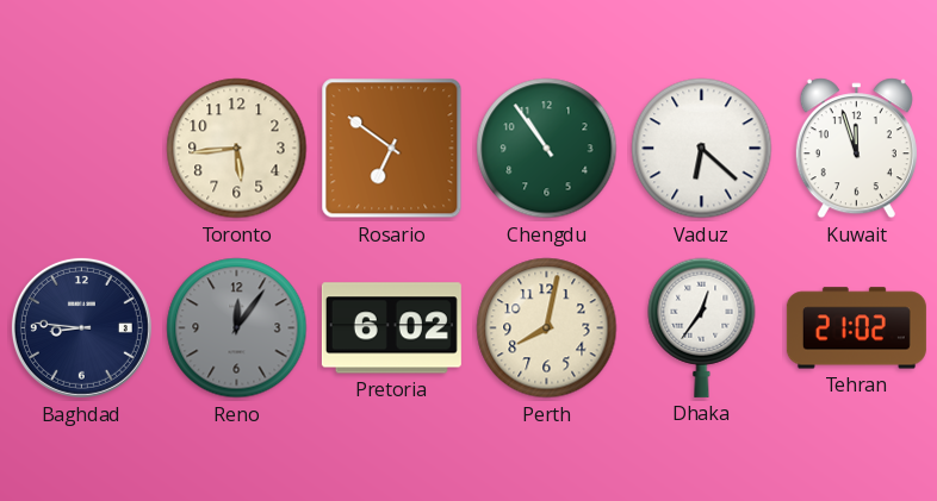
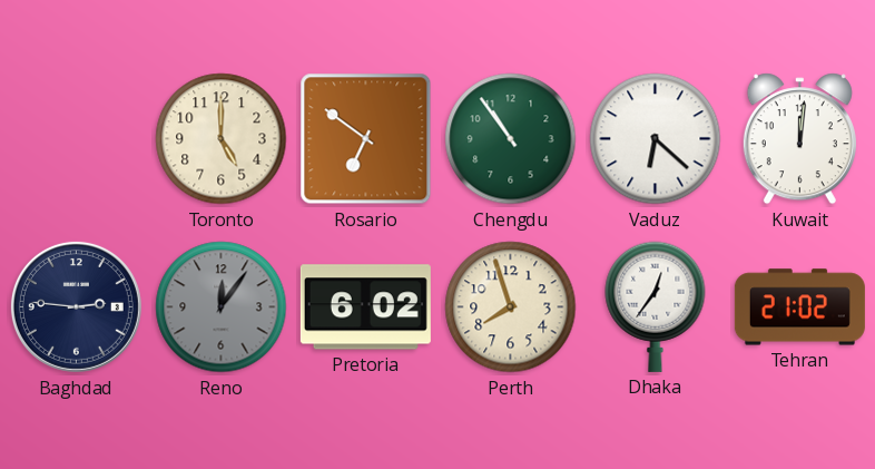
Toronto: 5:44 -> 5:00 (222, 139)
Kuwait: 11:57 -> 12:01 (799, 139)
Baghdad: 8:46 -> 2:46 (76, 306)
Perth: 8:02 -> 7:57 (511, 307)
